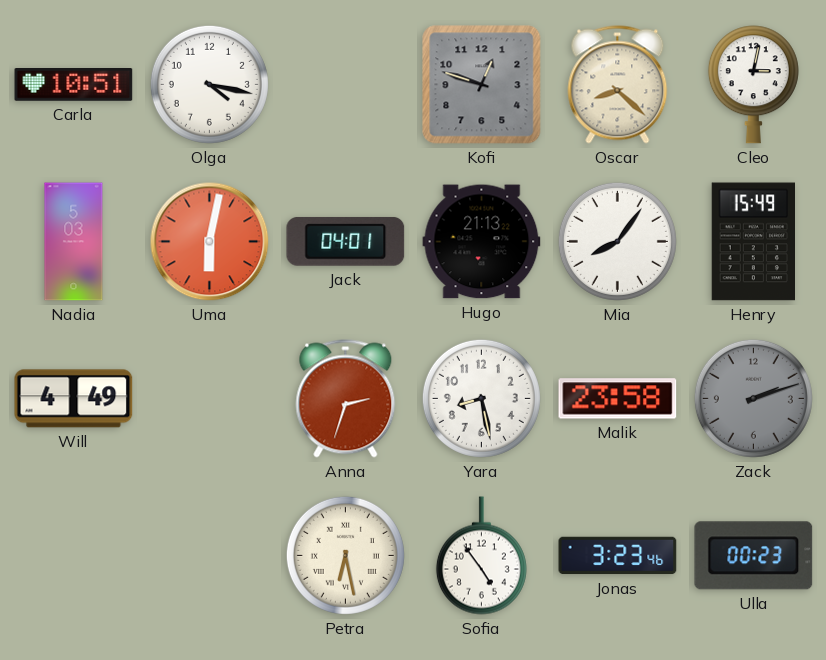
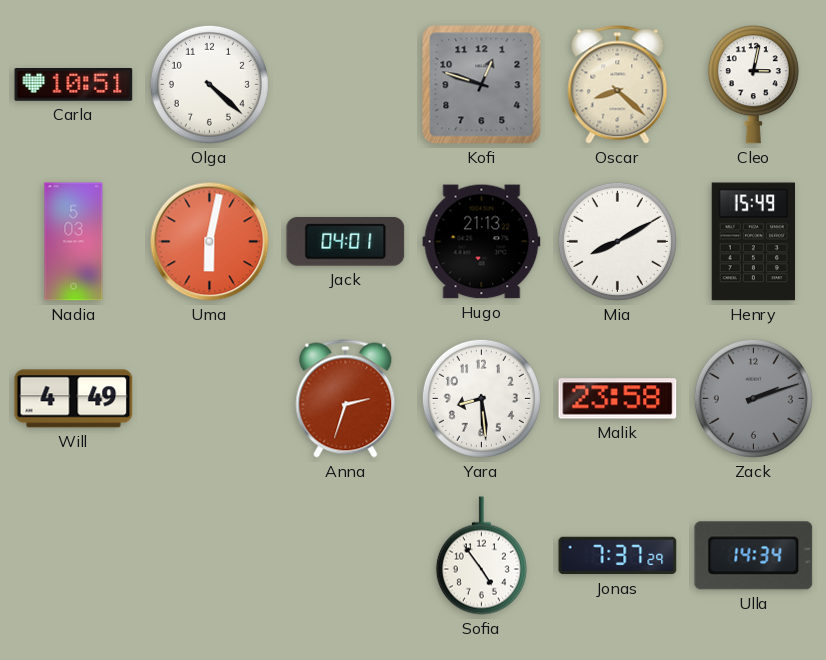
Olga: 4:17 -> 4:22 (209, 84)
Mia: 8:06 -> 8:10 (617, 241)
Yara: 8:28 -> 8:29 (481, 398)
Petra: 6:28 -> none (345, 555)
Jonas: 3:23 -> 7:37 (618, 556)
Ulla: 00:23 -> 14:34 (754, 556)
